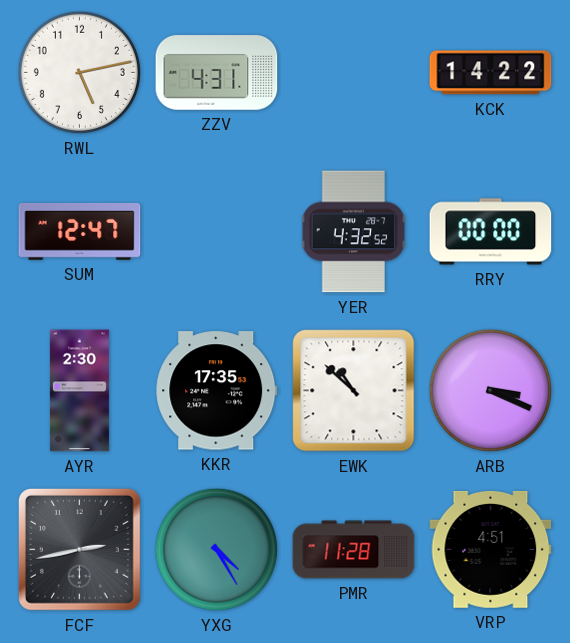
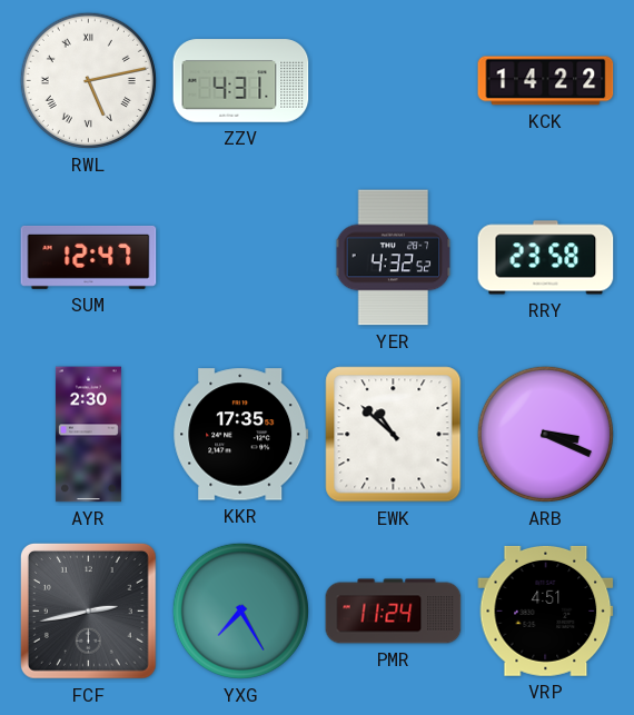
RWL numerals: Arabic -> Roman (88, 80)
RRY: 00:00 -> 23:58 (546, 258)
YXG: 4:25 -> 7:25 (240, 610)
PMR: 11:28 -> 11:24 (394, 612)
